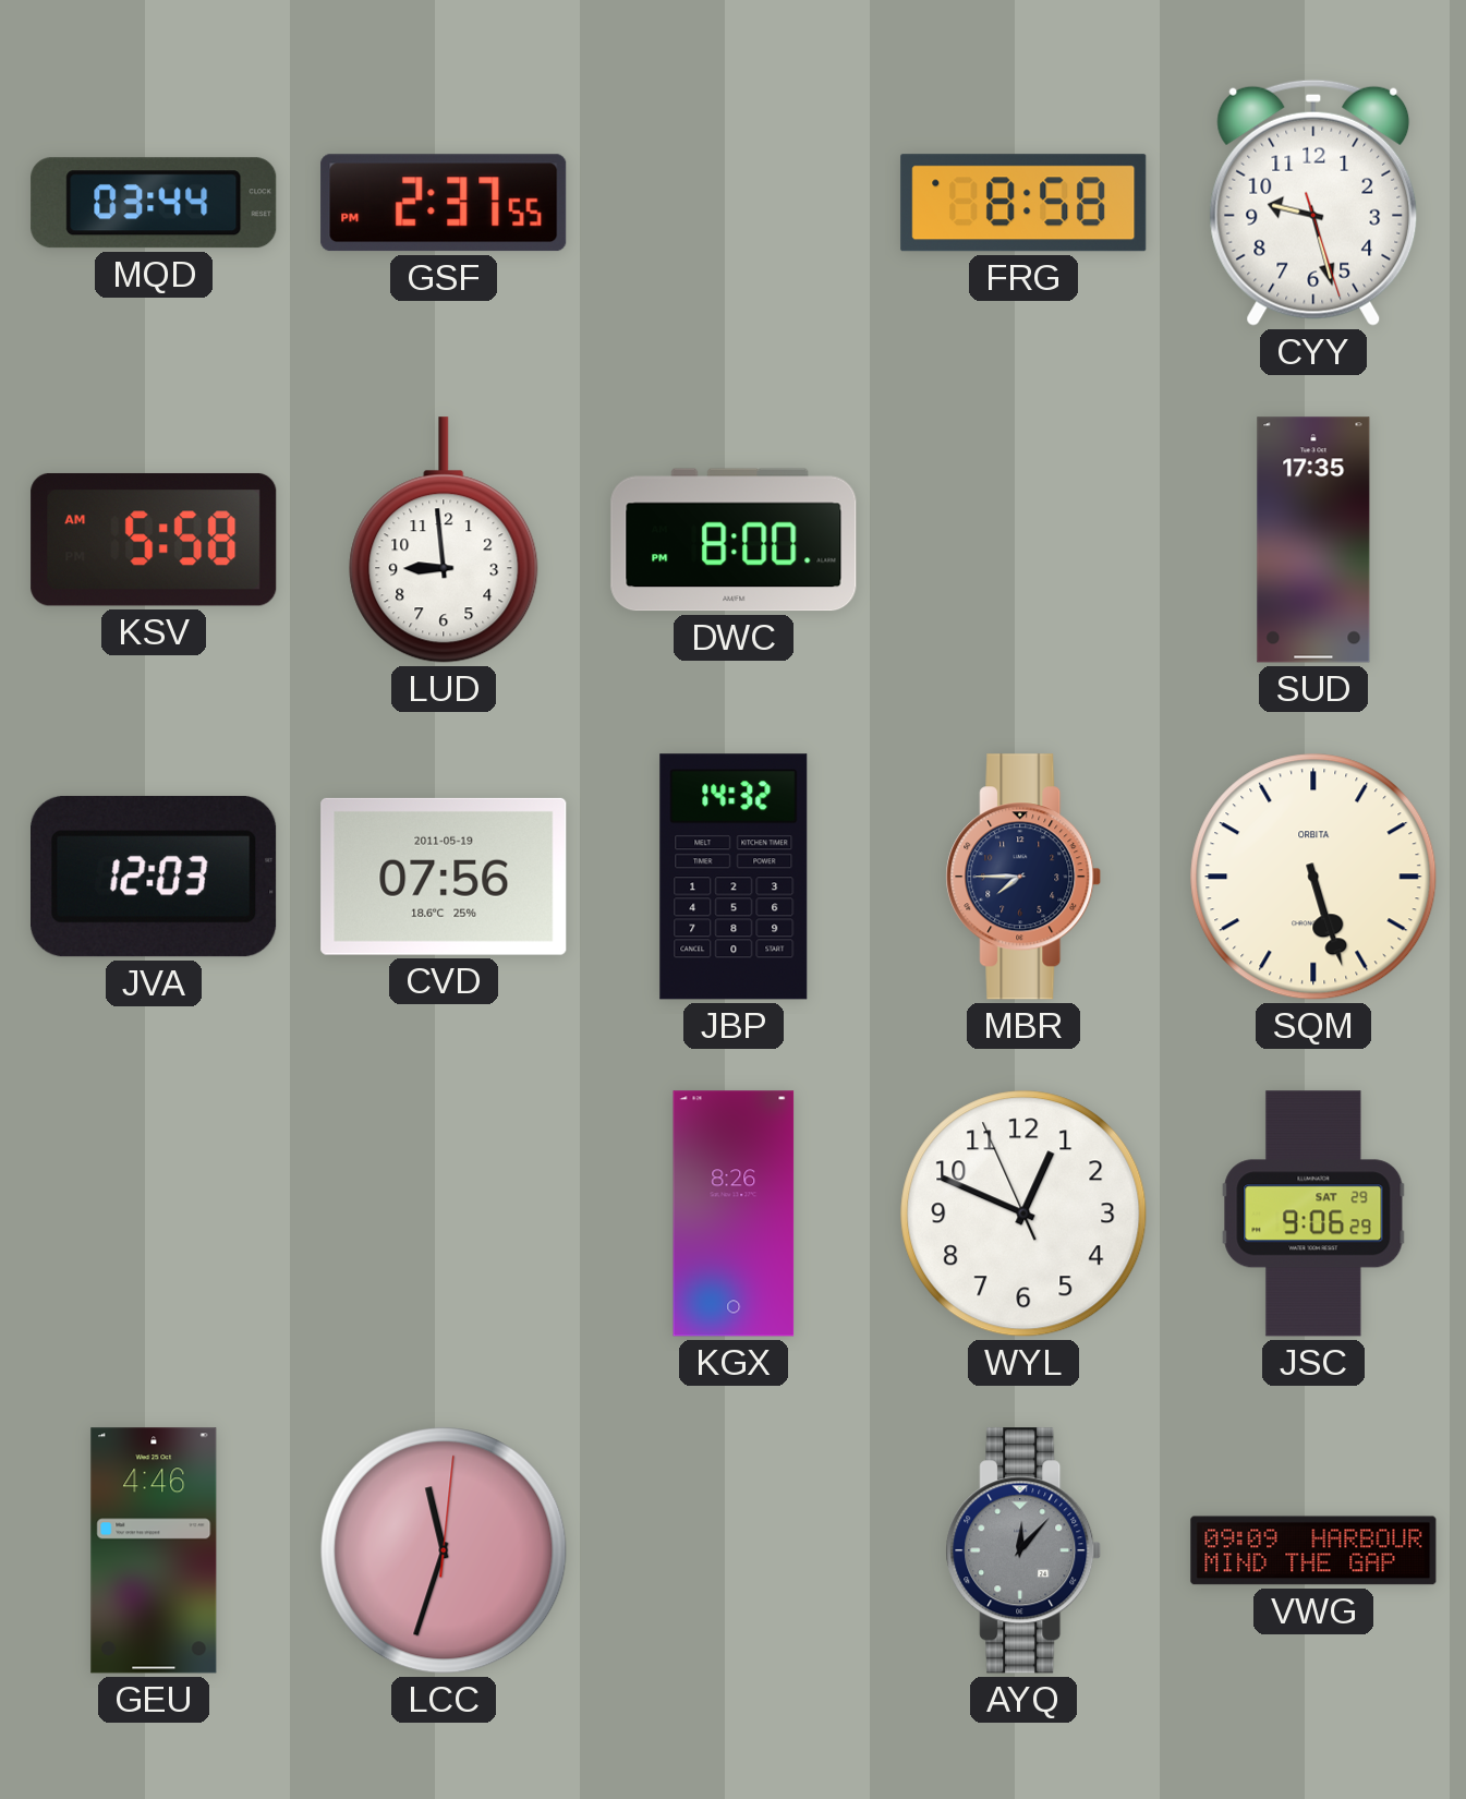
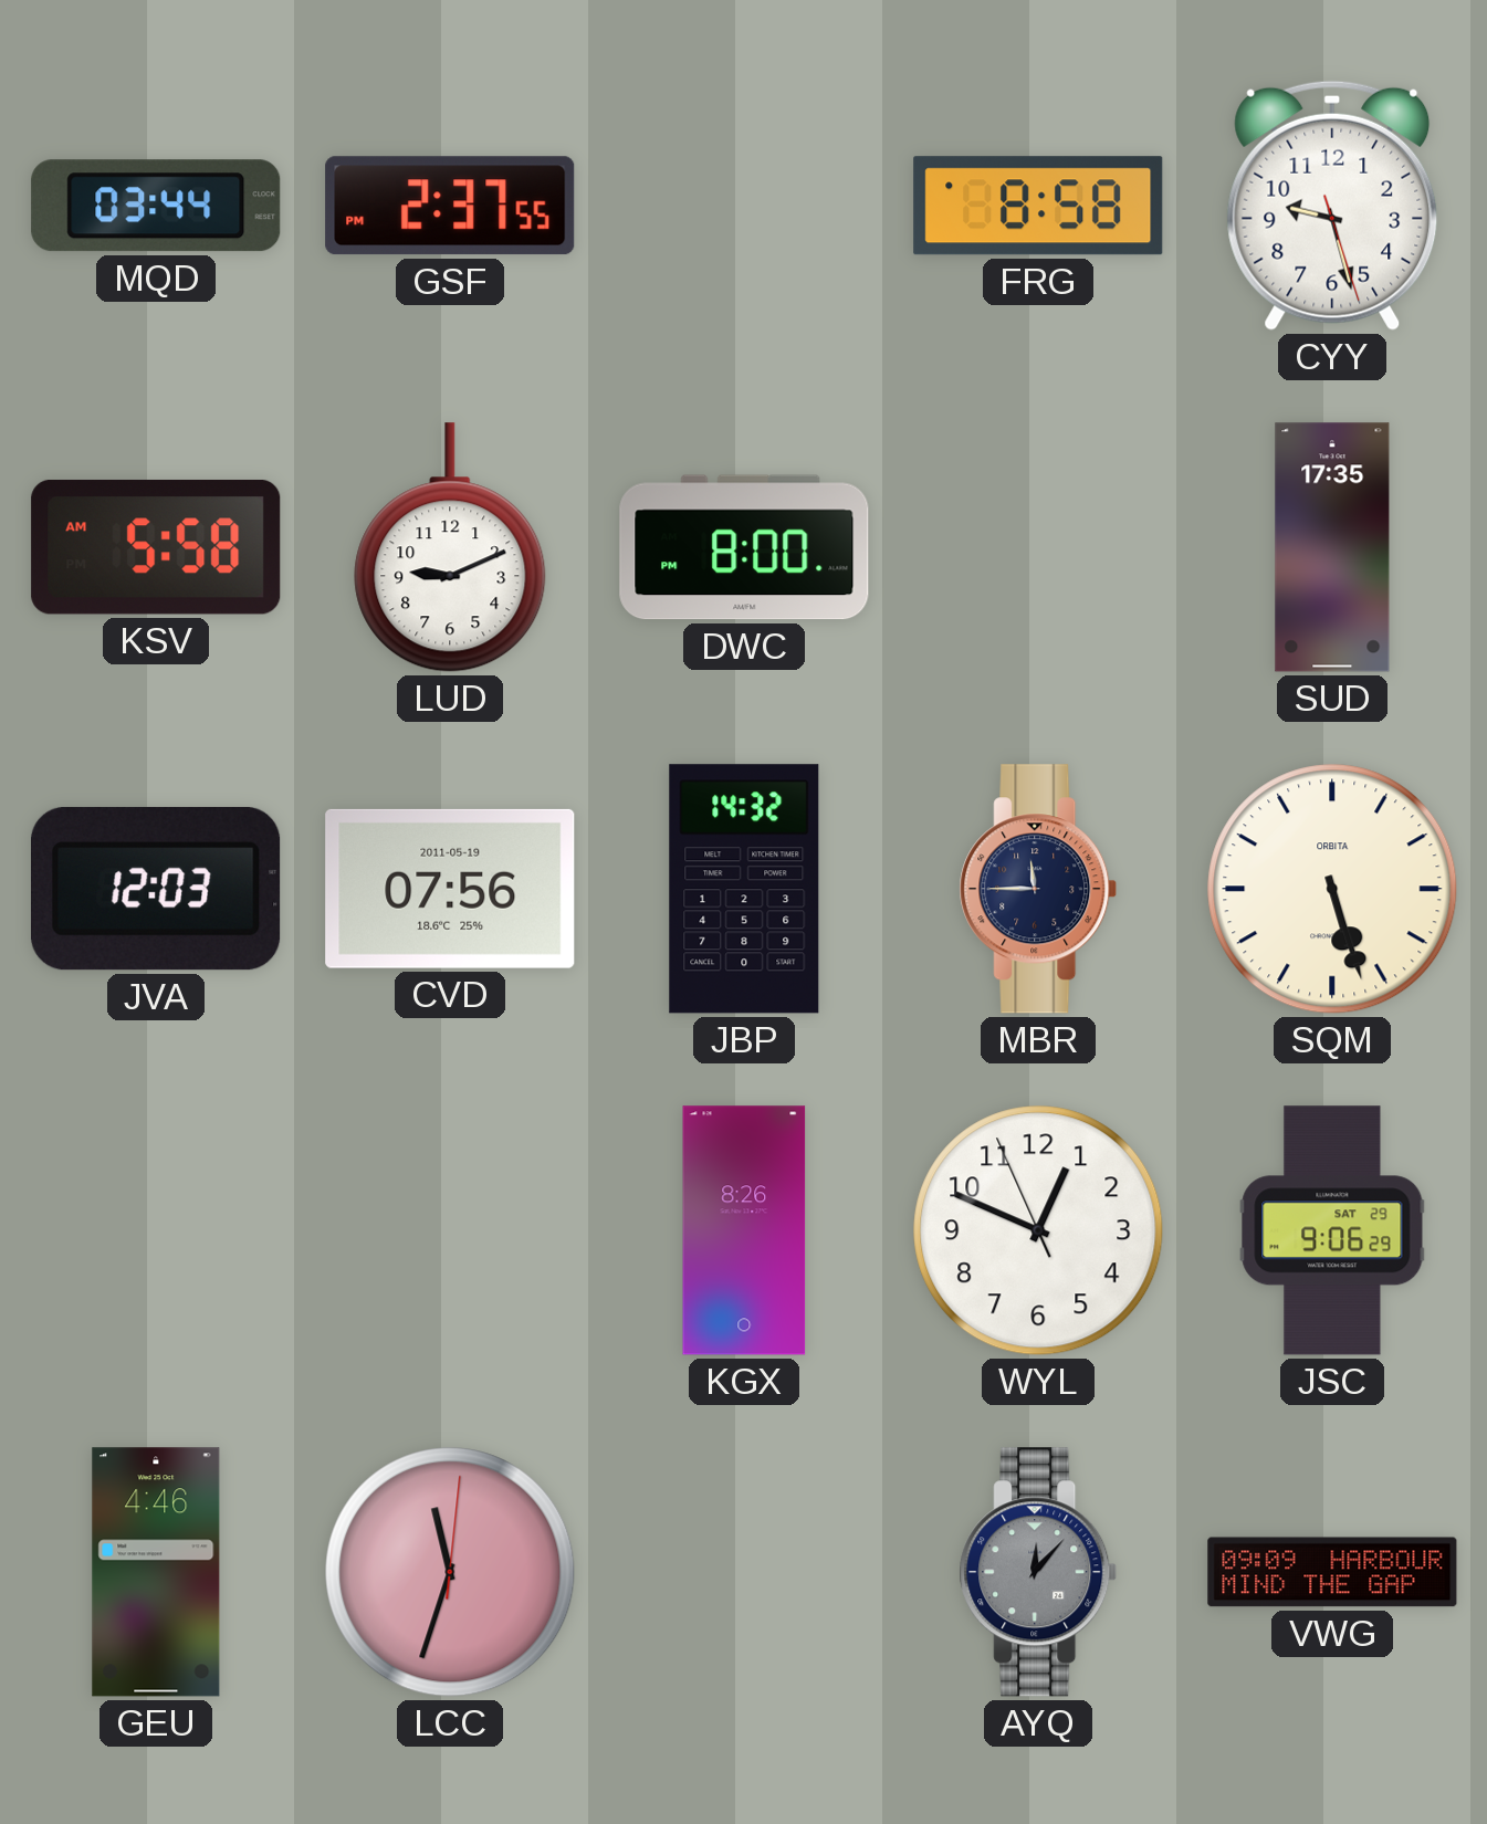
LUD: 8:59 -> 9:11 (450, 547)
MBR: 7:45 -> 11:45 (1038, 889)
